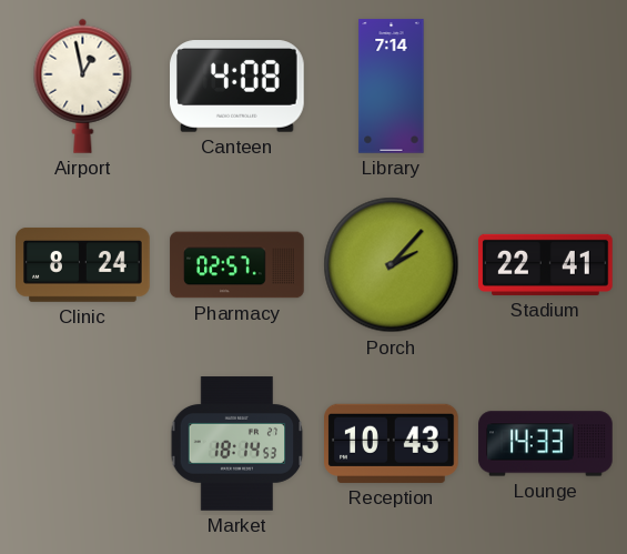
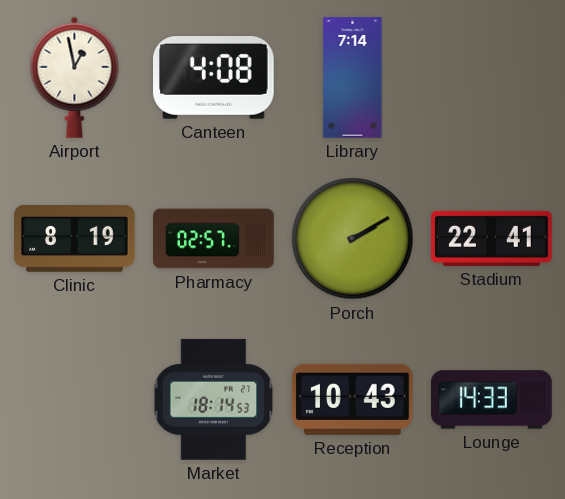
Clinic: 8:24 -> 8:19 (75, 238)
Porch: 2:07 -> 2:10 (353, 239)
